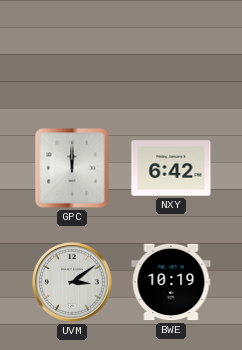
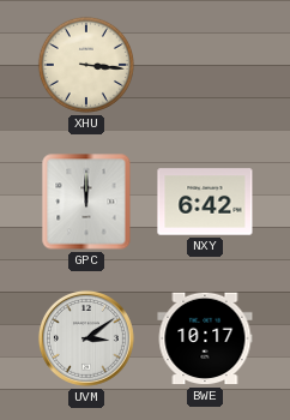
XHU: none -> 3:16 (86, 65)
BWE: 10:19 -> 10:17 (205, 338)
